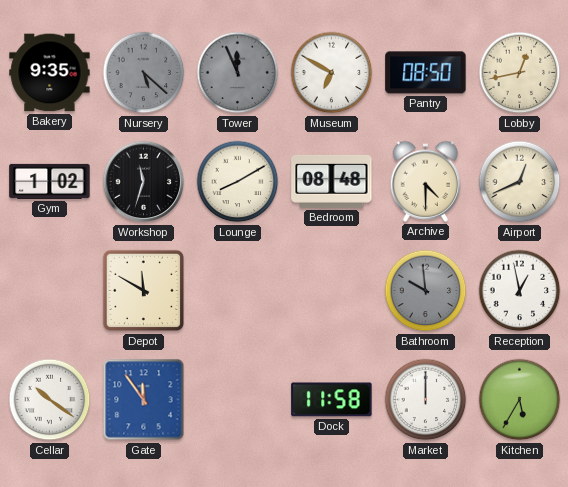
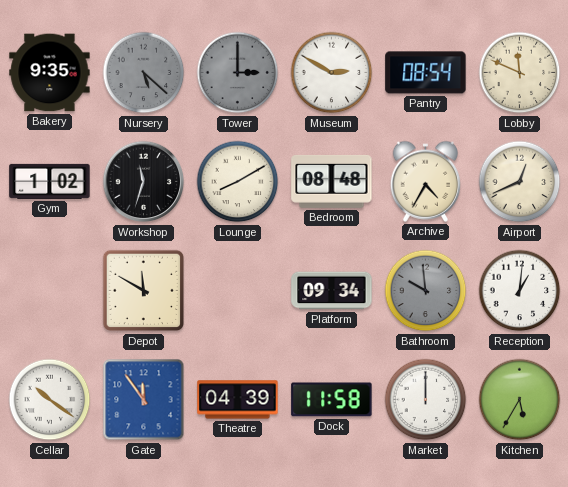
Tower: 11:56 -> 3:00 (238, 73)
Museum: 6:50 -> 2:50 (332, 73)
Pantry: 08:50 -> 08:54 (426, 73)
Lobby: 12:43 -> 11:49 (520, 73)
Archive: 4:30 -> 4:35 (426, 181)
Platform: none -> 09:34 (332, 291)
Reception: 12:58 -> 1:01 (520, 291)
Theatre: none -> 04:39 (238, 400)
